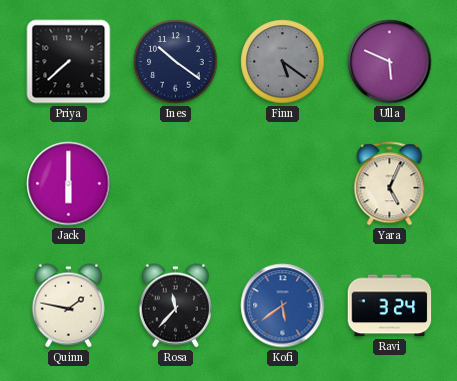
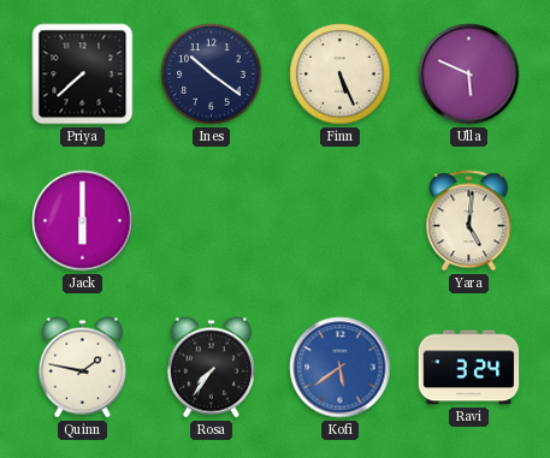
Finn: 5:21 -> 5:26 (341, 75)
Finn dial: grey -> cream (341, 75)
Yara: 5:04 -> 5:01 (469, 221)
Rosa: 11:37 -> 7:36 (211, 368)
